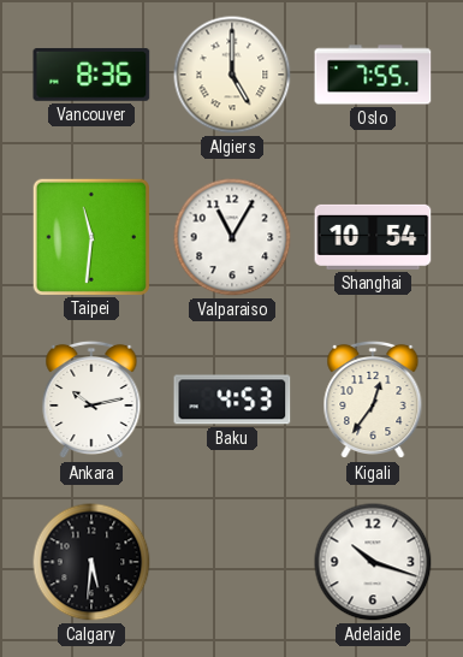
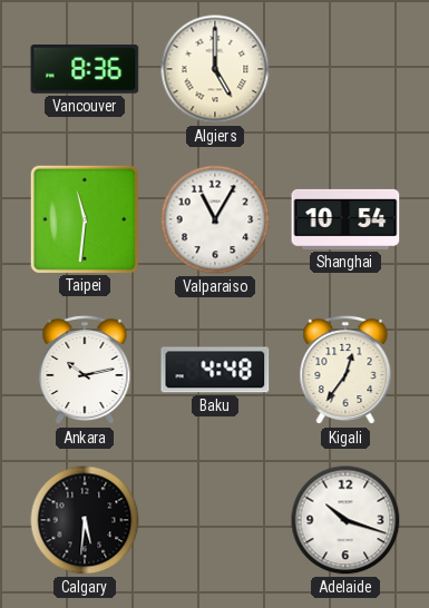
Oslo: 7:55 -> none (373, 75)
Baku: 4:53 -> 4:48 (215, 370)
